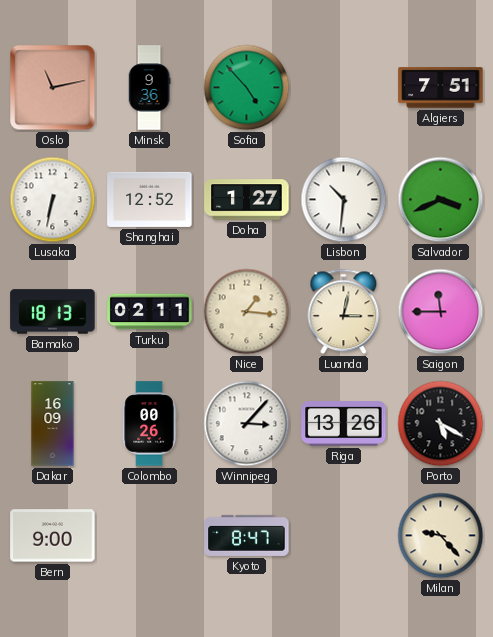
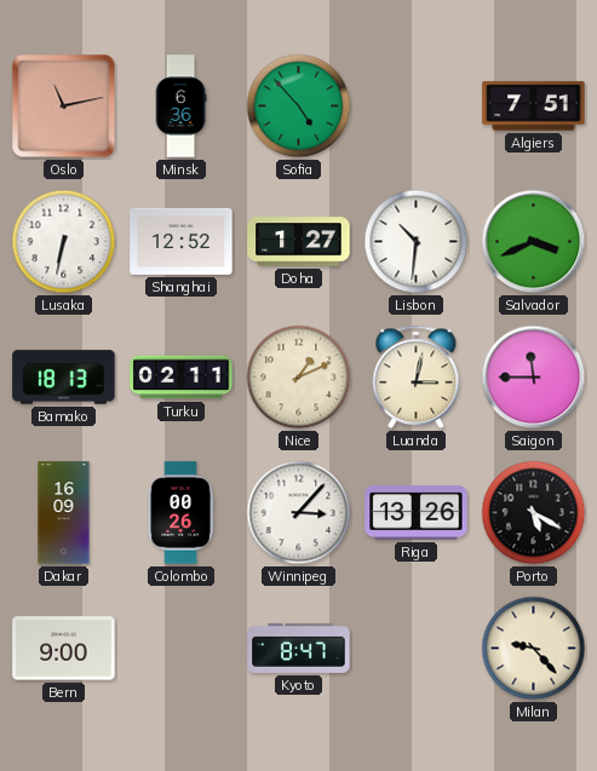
Minsk: 9:36 -> 6:36 (180, 107)
Nice: 1:16 -> 1:11 (299, 378)
